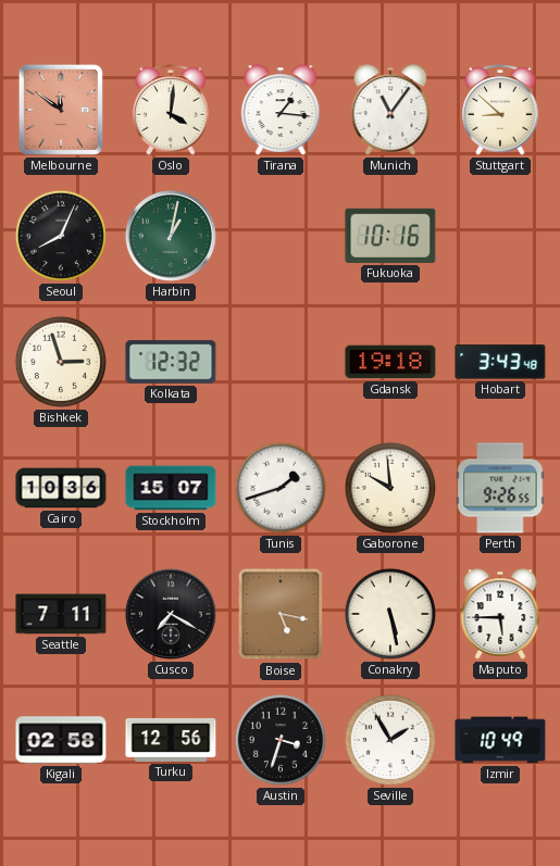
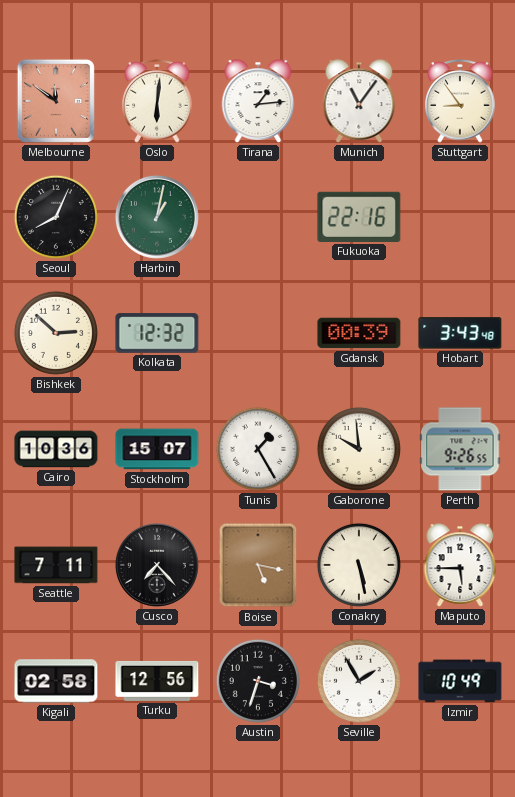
Oslo: 4:01 -> 6:01 (157, 102)
Tirana: 1:16 -> 1:14 (258, 101)
Stuttgart: 8:52 -> 8:54 (460, 102)
Fukuoka: 10:16 -> 22:16 (359, 217)
Bishkek: 2:57 -> 2:52 (56, 333)
Gdansk: 19:18 -> 00:39 (359, 333)
Tunis: 1:42 -> 1:25 (258, 449)
Cusco: 7:20 -> 7:23 (157, 565)
